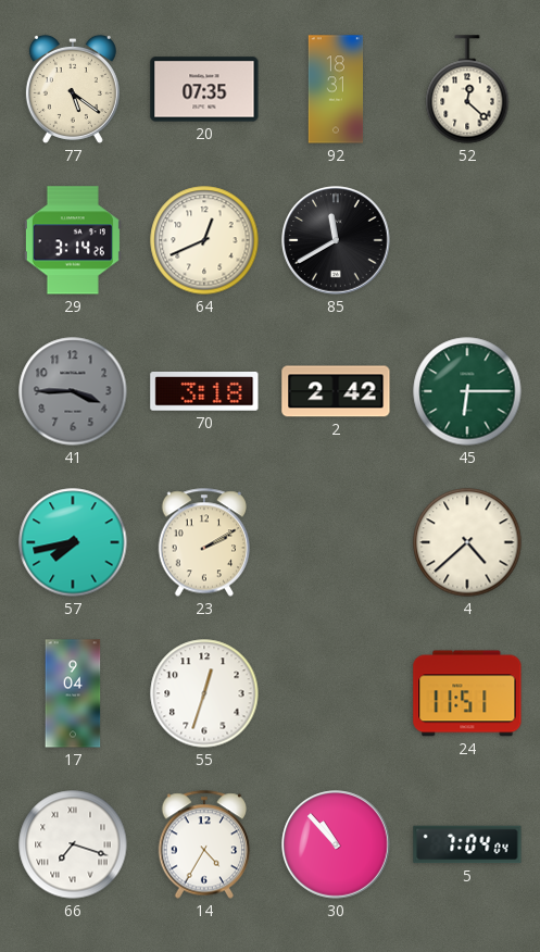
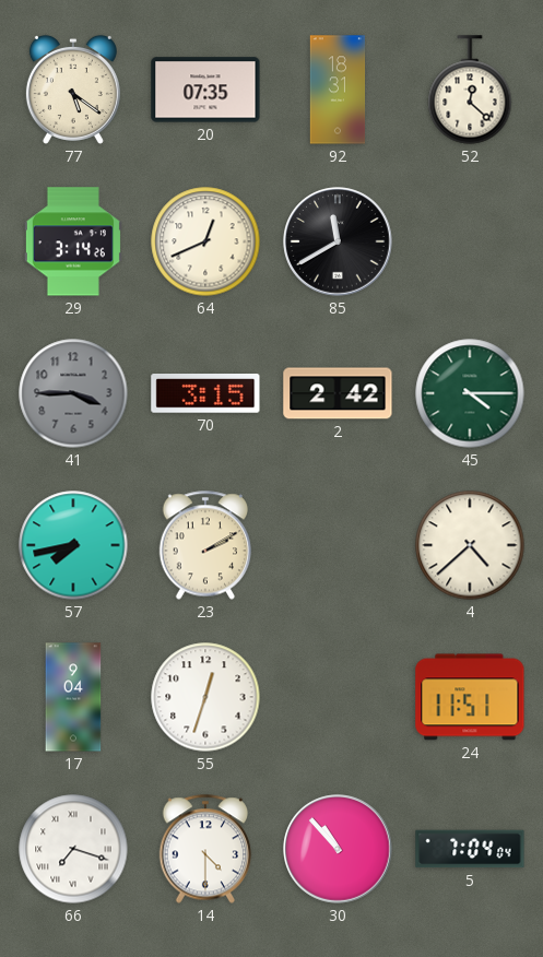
70: 3:18 -> 3:15 (205, 394)
45: 6:15 -> 4:15 (470, 393)
14: 4:35 -> 4:30 (205, 849)
